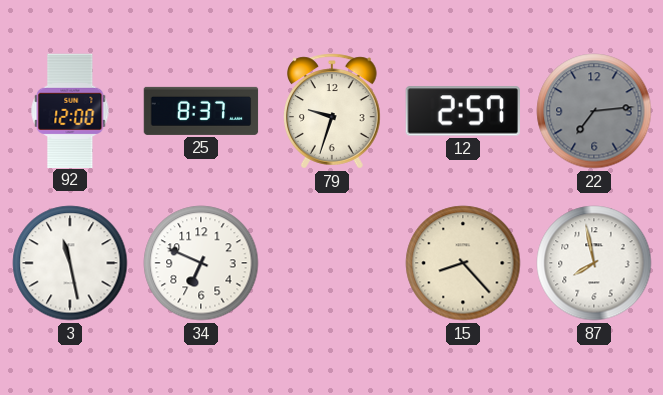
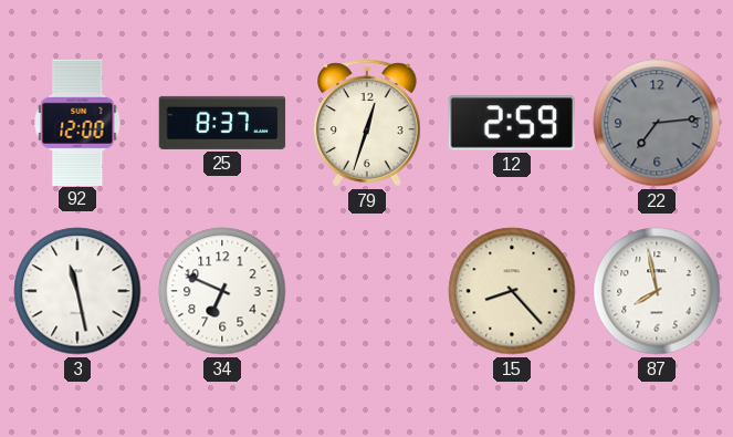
79: 9:33 -> 12:33 (368, 123)
12: 2:57 -> 2:59 (511, 123)
